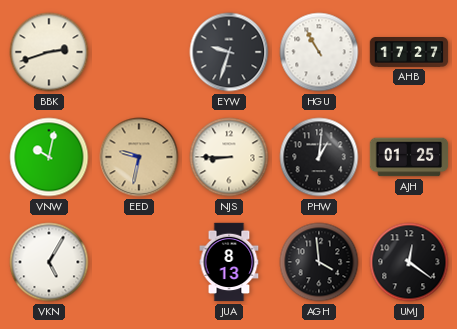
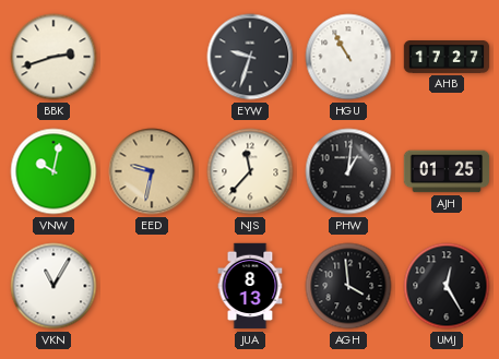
NJS: 8:45 -> 11:37 (250, 171)
VKN: 5:05 -> 11:05 (54, 286)
UMJ: 12:21 -> 12:25 (447, 286)
